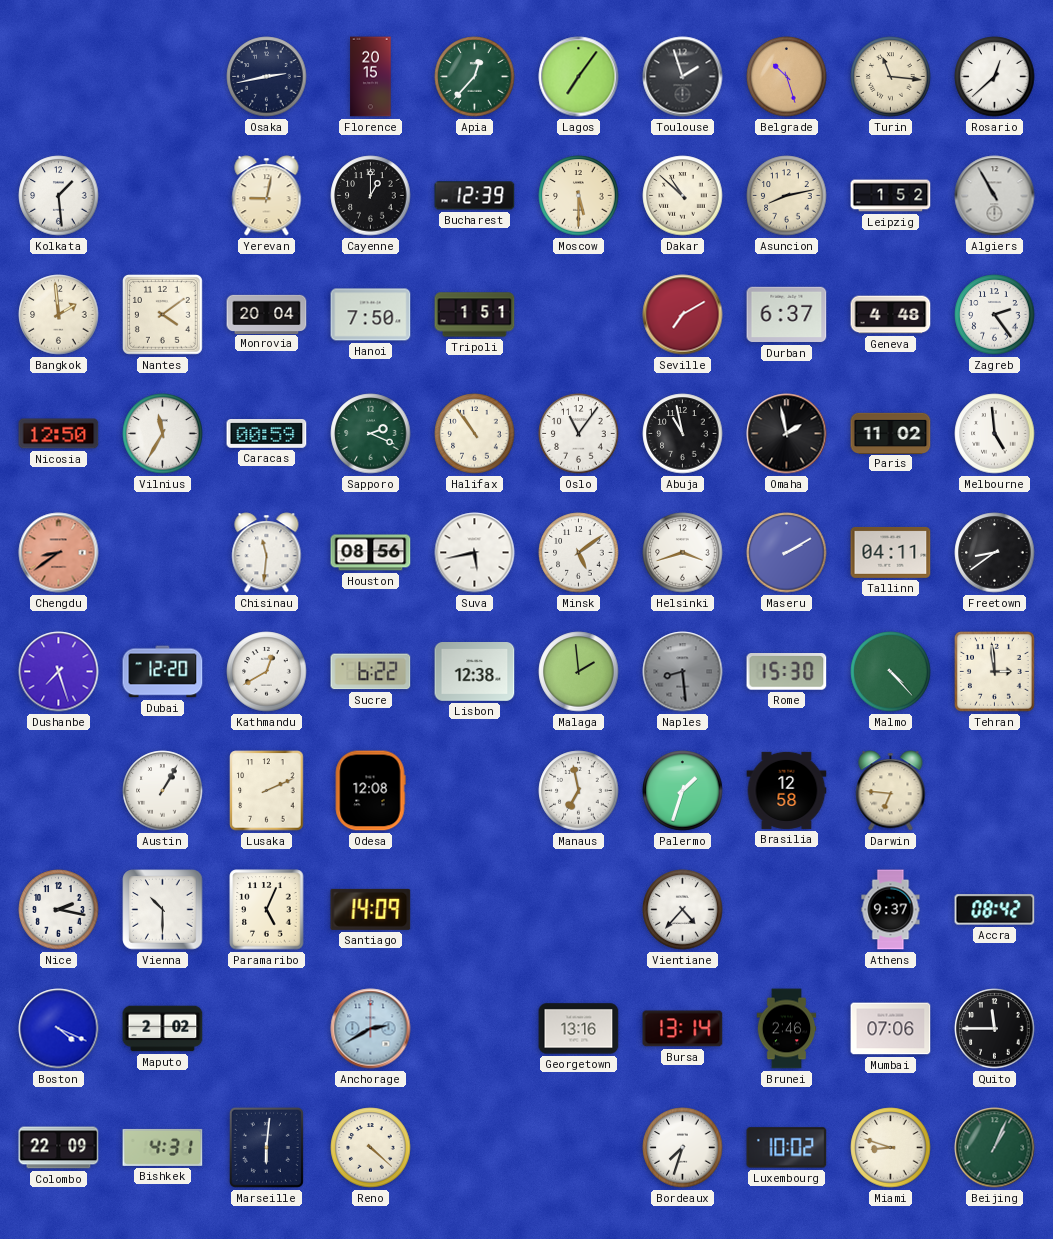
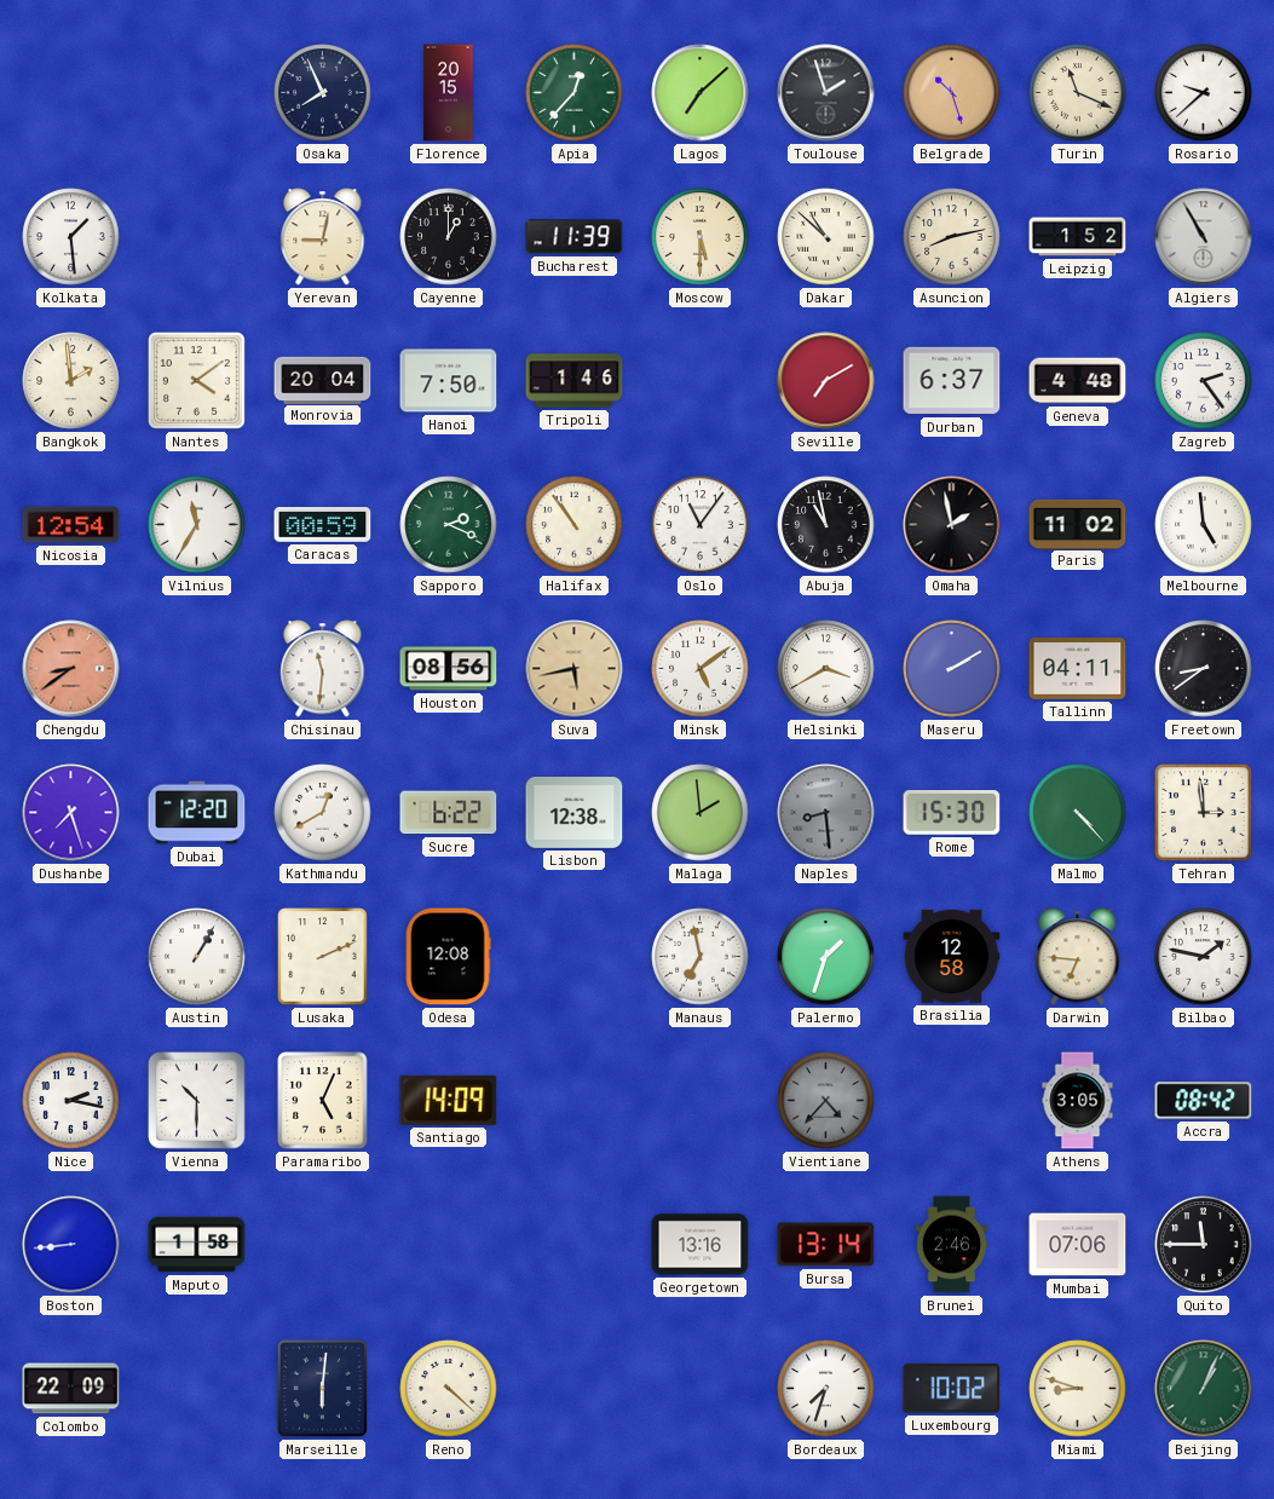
Osaka: 2:43 -> 7:56 (323, 93)
Lagos: 7:06 -> 7:08 (701, 93)
Turin: 11:16 -> 11:19 (1078, 93)
Rosario: 12:38 -> 9:38 (1204, 93)
Bucharest: 12:39 -> 11:39 (575, 237)
Tripoli: 1:51 -> 1:46 (575, 381)
Nicosia: 12:50 -> 12:54 (71, 525)
Suva dial: white -> champagne (575, 669)
Helsinki: 3:42 -> 3:40 (826, 669)
Bilbao: none -> 1:47 (1204, 957)
Vientiane dial: white -> grey (826, 1101)
Athens: 9:37 -> 3:05 (1078, 1101)
Boston: 4:19 -> 8:44 (71, 1245)
Maputo: 2:02 -> 1:58 (197, 1245)
Anchorage: 2:40 -> none (371, 1029)
Bishkek: 4:31 -> none (163, 1147)
